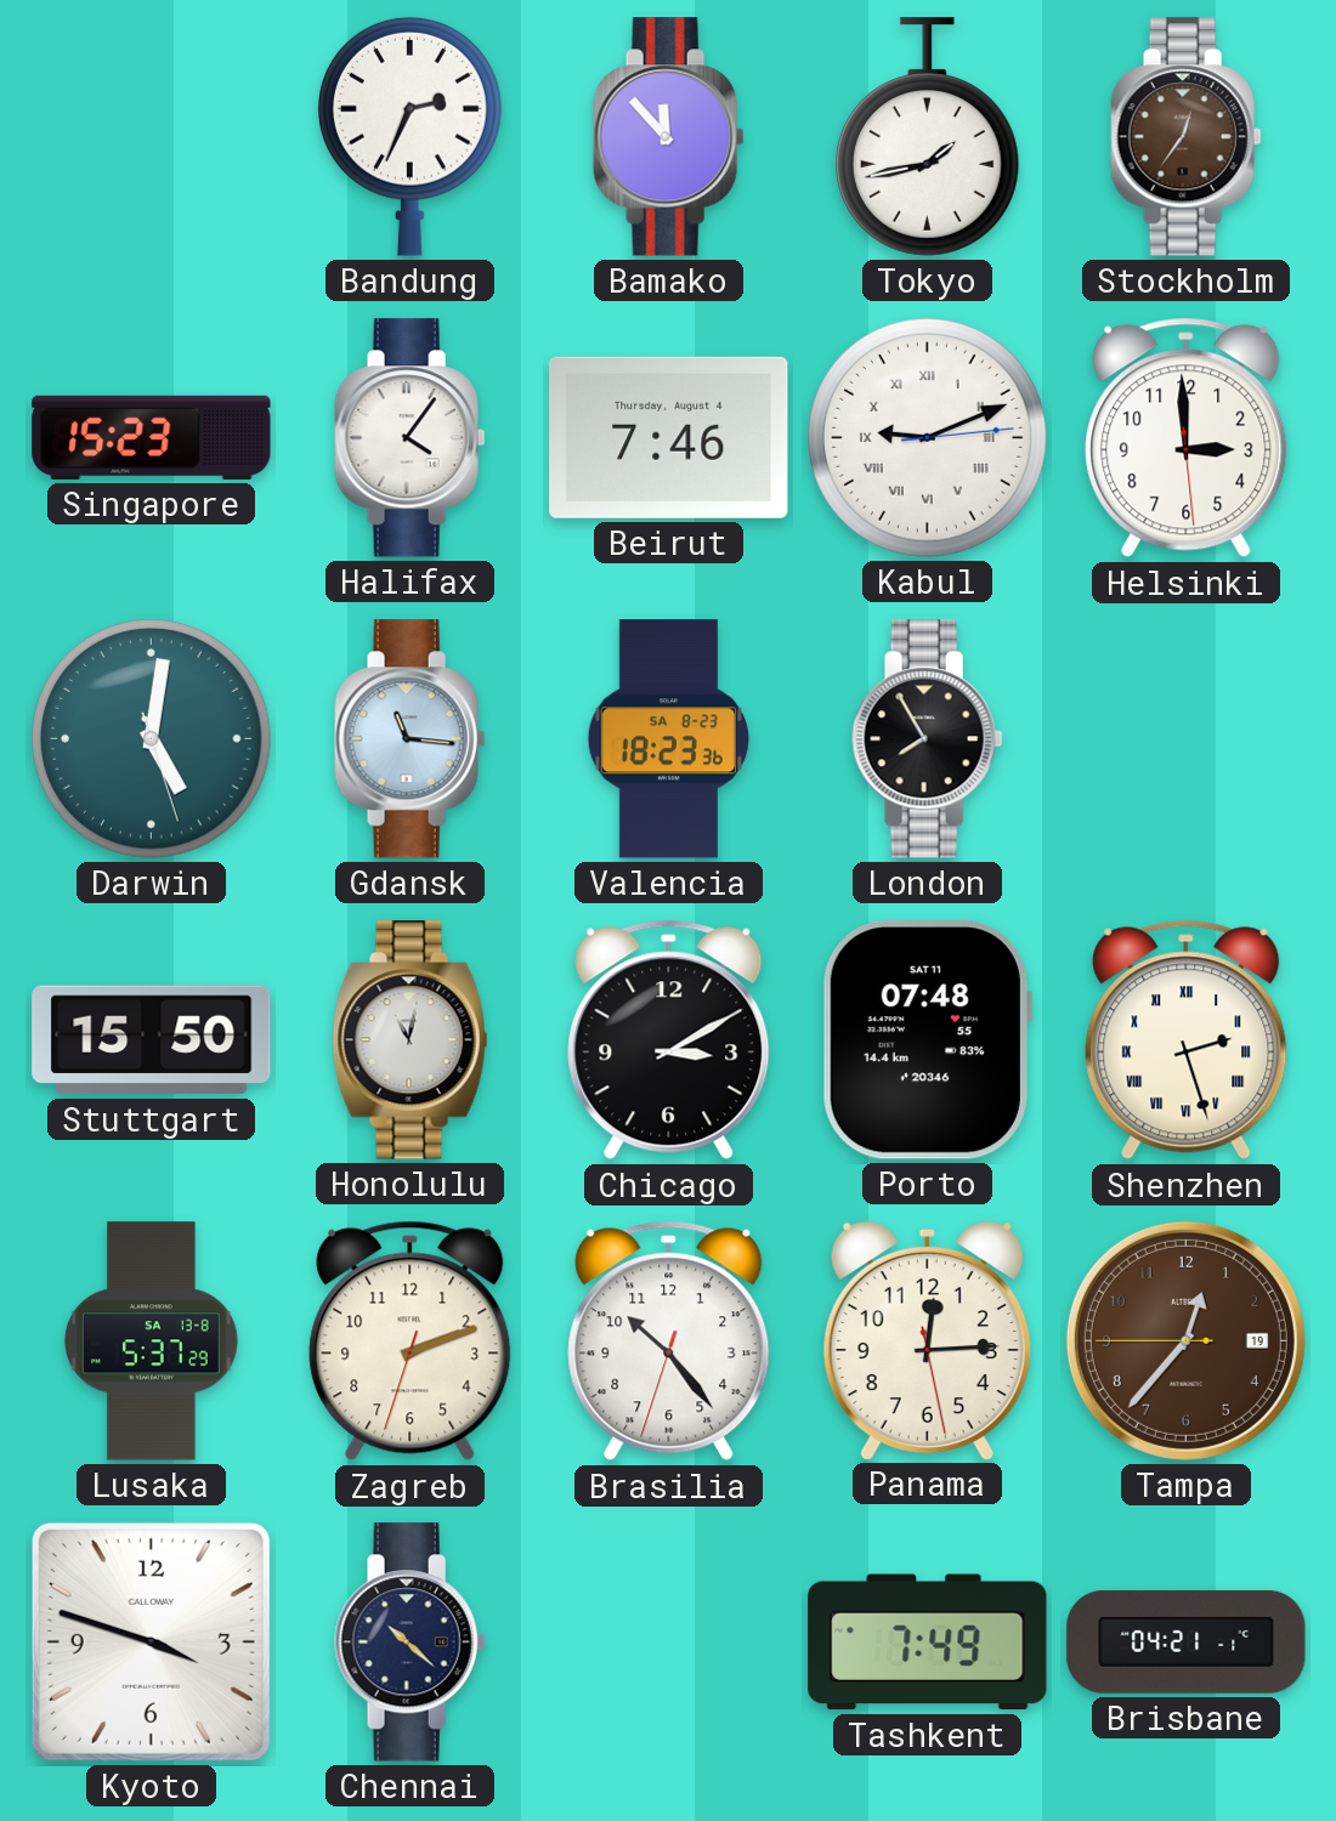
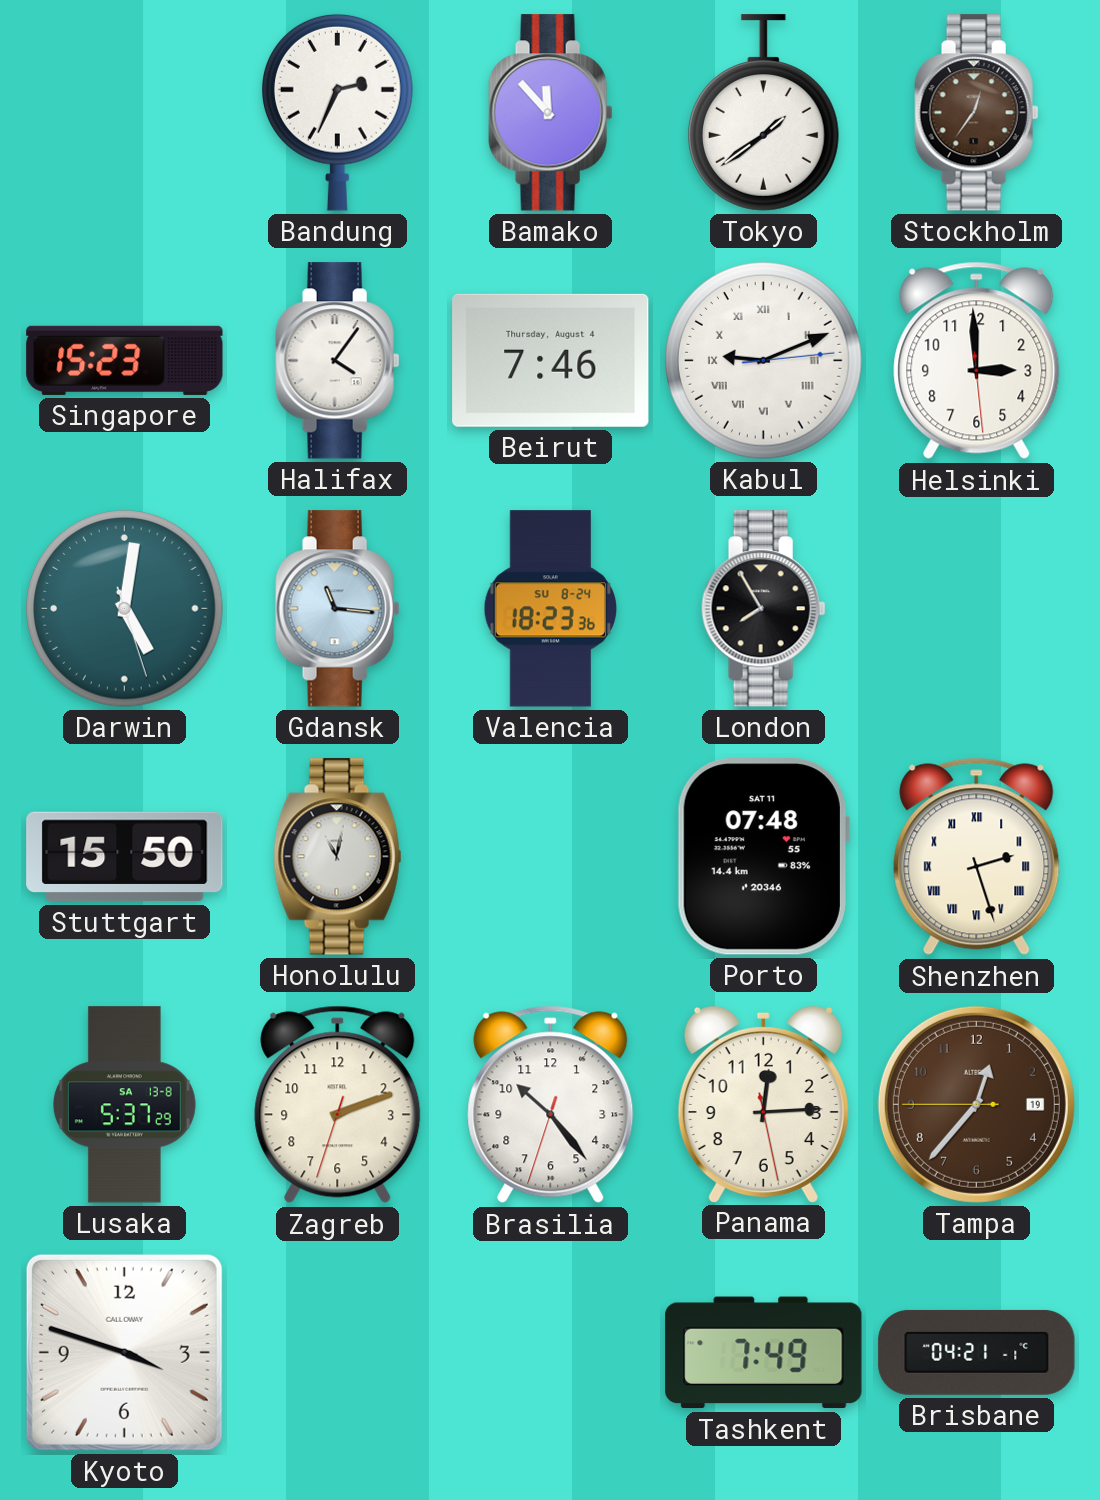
Tokyo: 1:43 -> 1:39 (763, 113)
Valencia date: SA 8-23 -> SU 8-24 (550, 609)
Chicago: 3:10 -> none (669, 1040)
Chennai: 10:22 -> none (411, 1643)
